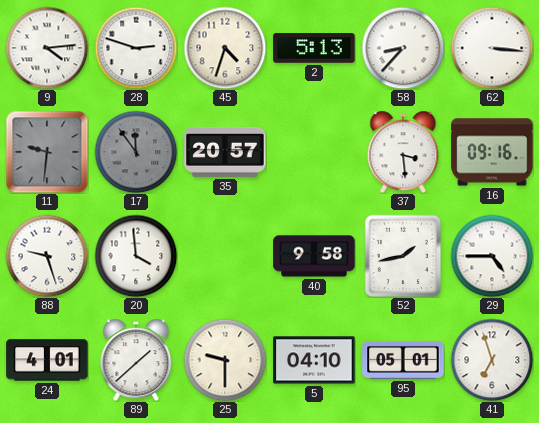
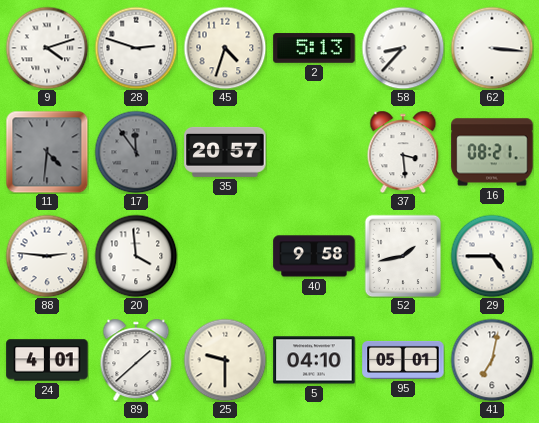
9: 4:14 -> 4:12 (47, 48)
11: 9:31 -> 4:31 (47, 152)
16: 09:16 -> 08:21 (492, 152)
88: 9:27 -> 2:46 (47, 256)
41: 6:57 -> 7:02 (492, 360)
